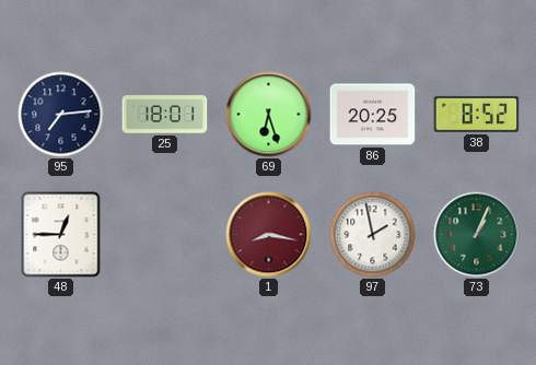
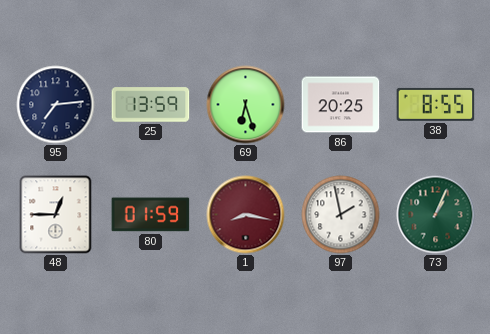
25: 18:01 -> 13:59 (151, 105)
38: 8:52 -> 8:55 (436, 104)
80: none -> 01:59 (151, 215)
